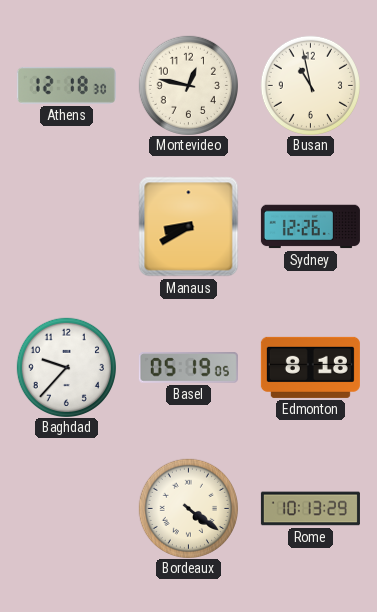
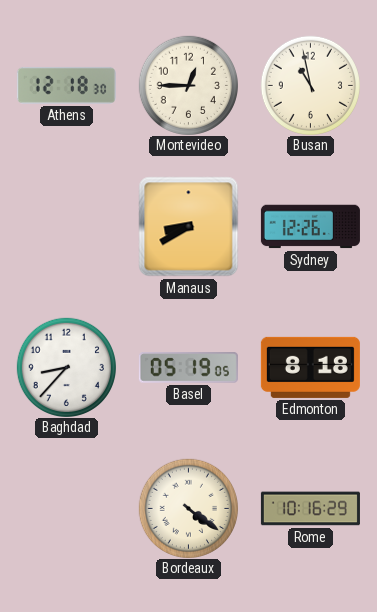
Montevideo: 12:47 -> 12:45 (188, 85)
Baghdad: 9:37 -> 8:37 (66, 367)
Rome: 10:13 -> 10:16 (310, 509)
